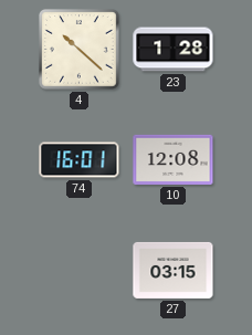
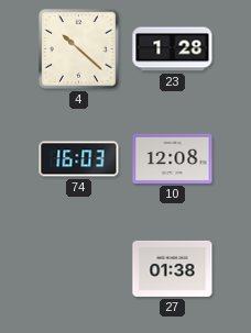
74: 16:01 -> 16:03 (79, 159)
27: 03:15 -> 01:38 (173, 268)
